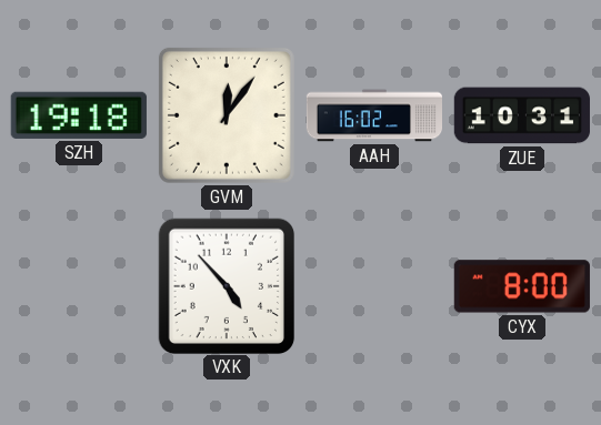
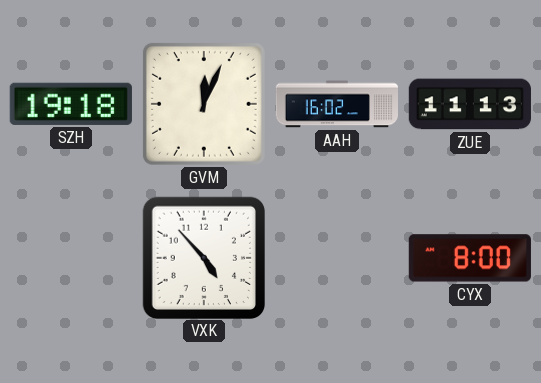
GVM: 12:06 -> 12:04 (204, 104)
ZUE: 10:31 -> 11:13 (470, 104)
